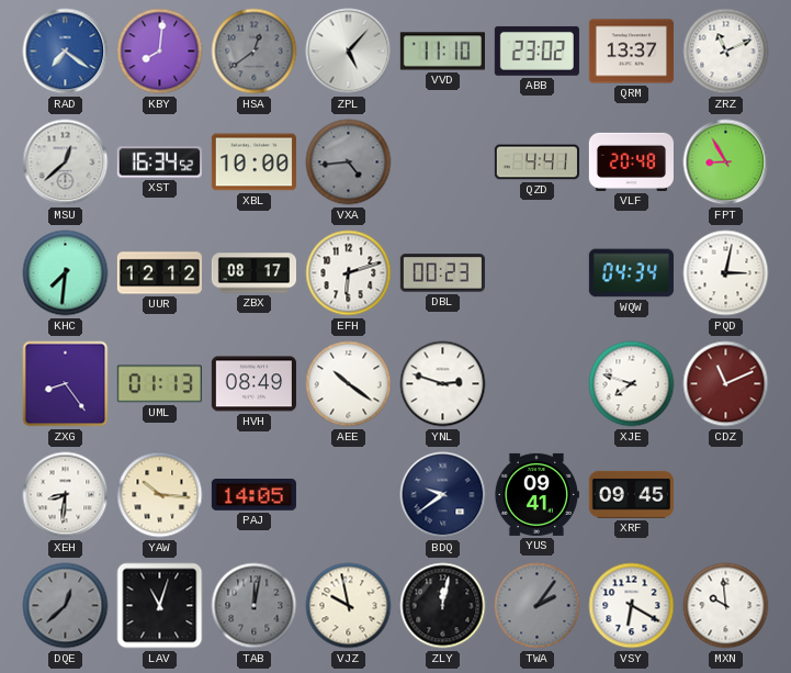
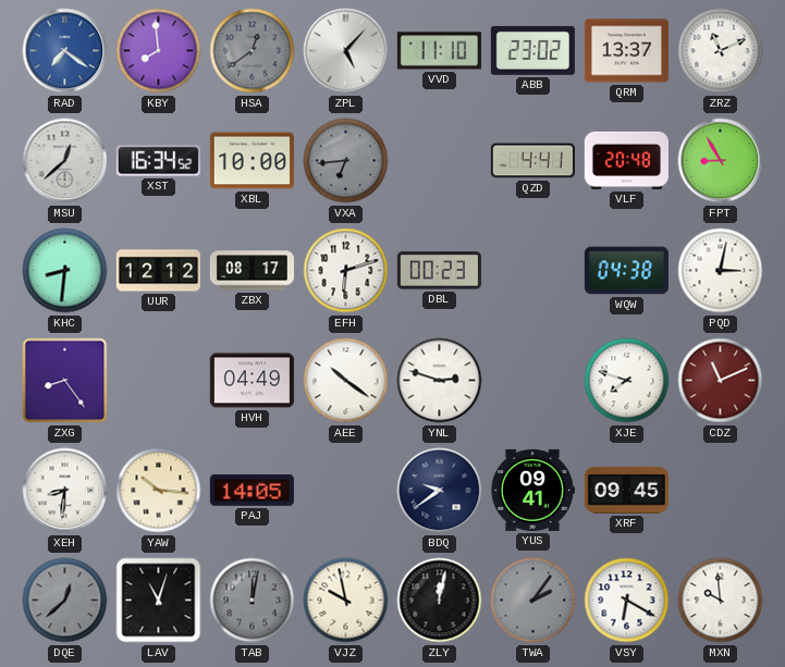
KBY: 8:01 -> 7:59 (159, 51)
VXA: 4:44 -> 6:44 (346, 161)
KHC: 7:31 -> 8:31 (65, 271)
WQW: 04:34 -> 04:38 (626, 271)
UML: 01:13 -> none (159, 384)
HVH: 08:49 -> 04:49 (252, 381)
